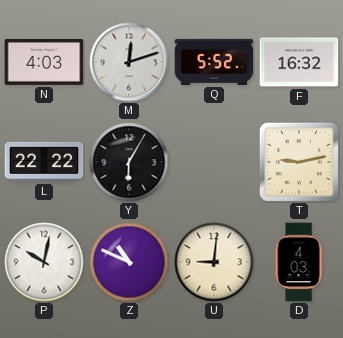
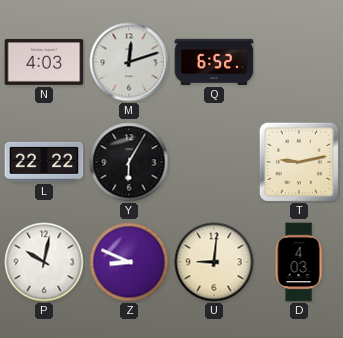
Q: 5:52 -> 6:52 (214, 62)
F: 16:32 -> none (299, 62)
Z: 10:49 -> 8:49 (129, 262)
